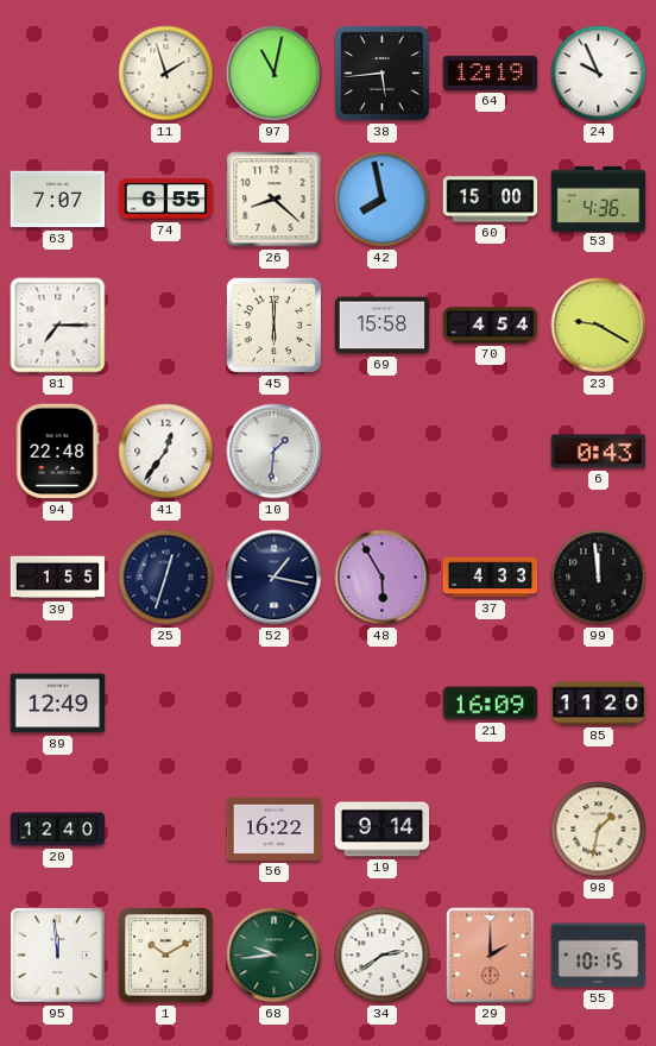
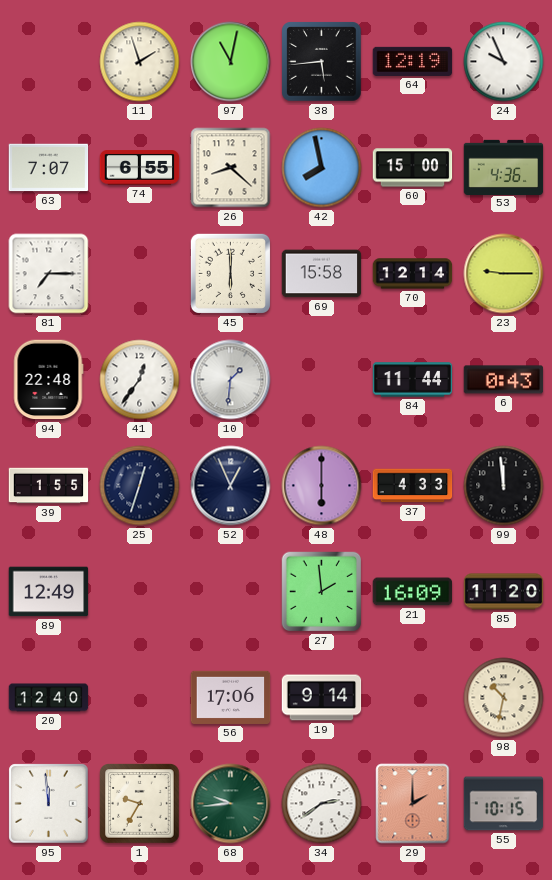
70: 4:54 -> 12:14 (413, 274)
23: 9:20 -> 9:15 (504, 274)
84: none -> 11:44 (413, 380)
52: 1:17 -> 12:56 (231, 486)
48: 5:55 -> 6:00 (322, 486)
27: none -> 1:59 (322, 592)
56: 16:22 -> 17:06 (231, 697)
98: 1:32 -> 10:32 (504, 698)
1: 10:10 -> 9:35 (140, 804)
